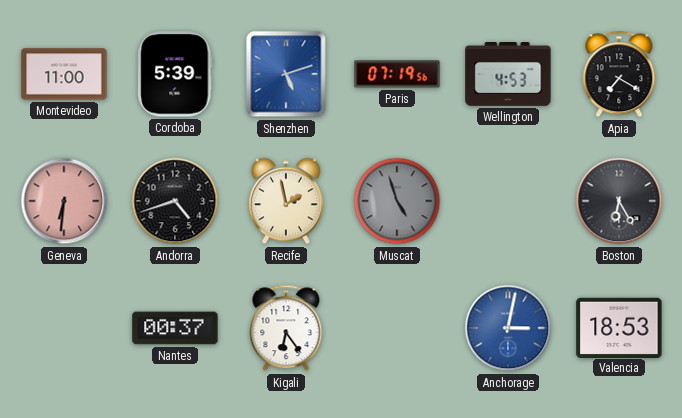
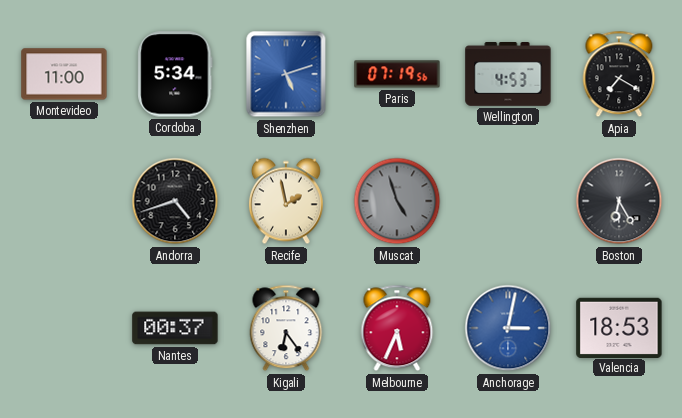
Cordoba: 5:39 -> 5:34 (175, 74)
Geneva: 6:31 -> none (64, 201)
Melbourne: none -> 5:34 (397, 328)
